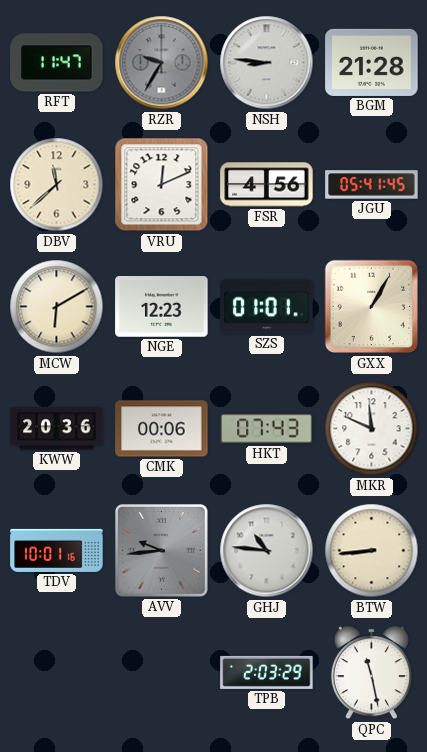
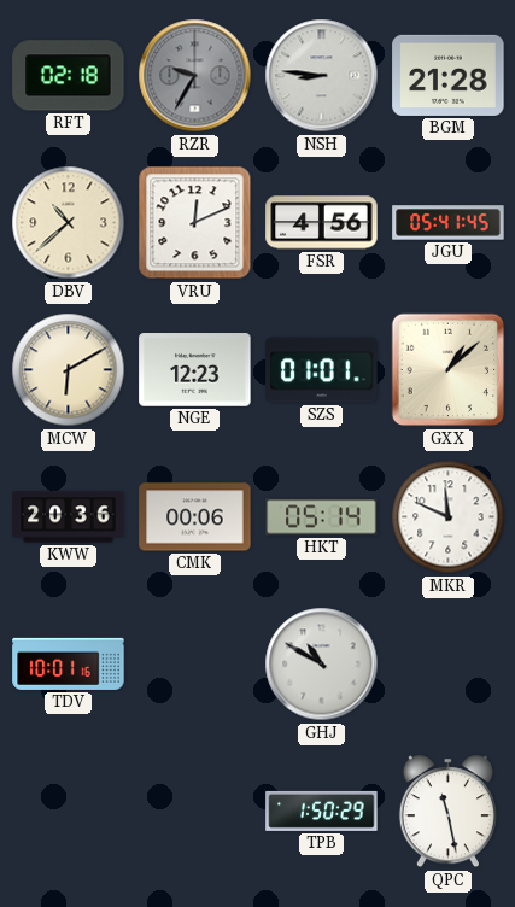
RFT: 11:47 -> 02:18 (69, 76)
DBV: 11:38 -> 10:38 (69, 223)
GXX: 1:05 -> 1:08 (449, 370)
HKT: 07:43 -> 05:14 (322, 517)
AVV: 9:44 -> none (161, 550)
GHJ: 10:46 -> 10:50 (322, 665)
BTW: 8:44 -> none (372, 551)
TPB: 2:03 -> 1:50 (322, 811)
